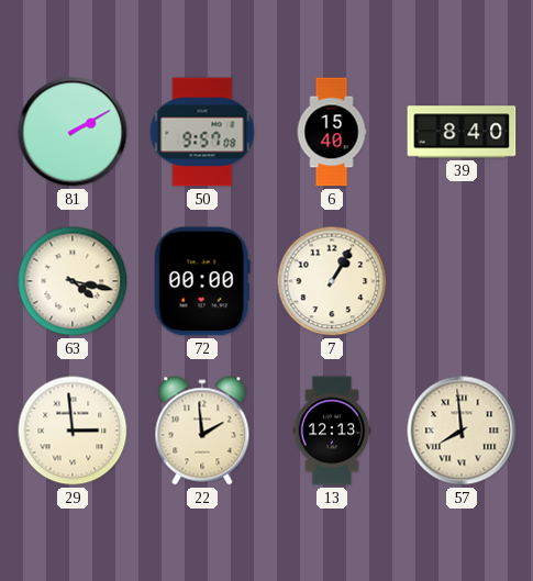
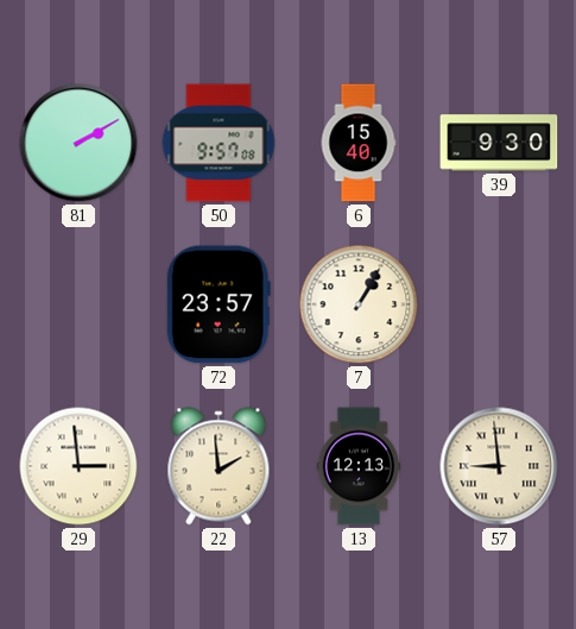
39: 8:40 -> 9:30 (499, 143)
63: 4:17 -> none (73, 281)
72: 00:00 -> 23:57 (219, 304)
57: 7:59 -> 8:59 (499, 466)
